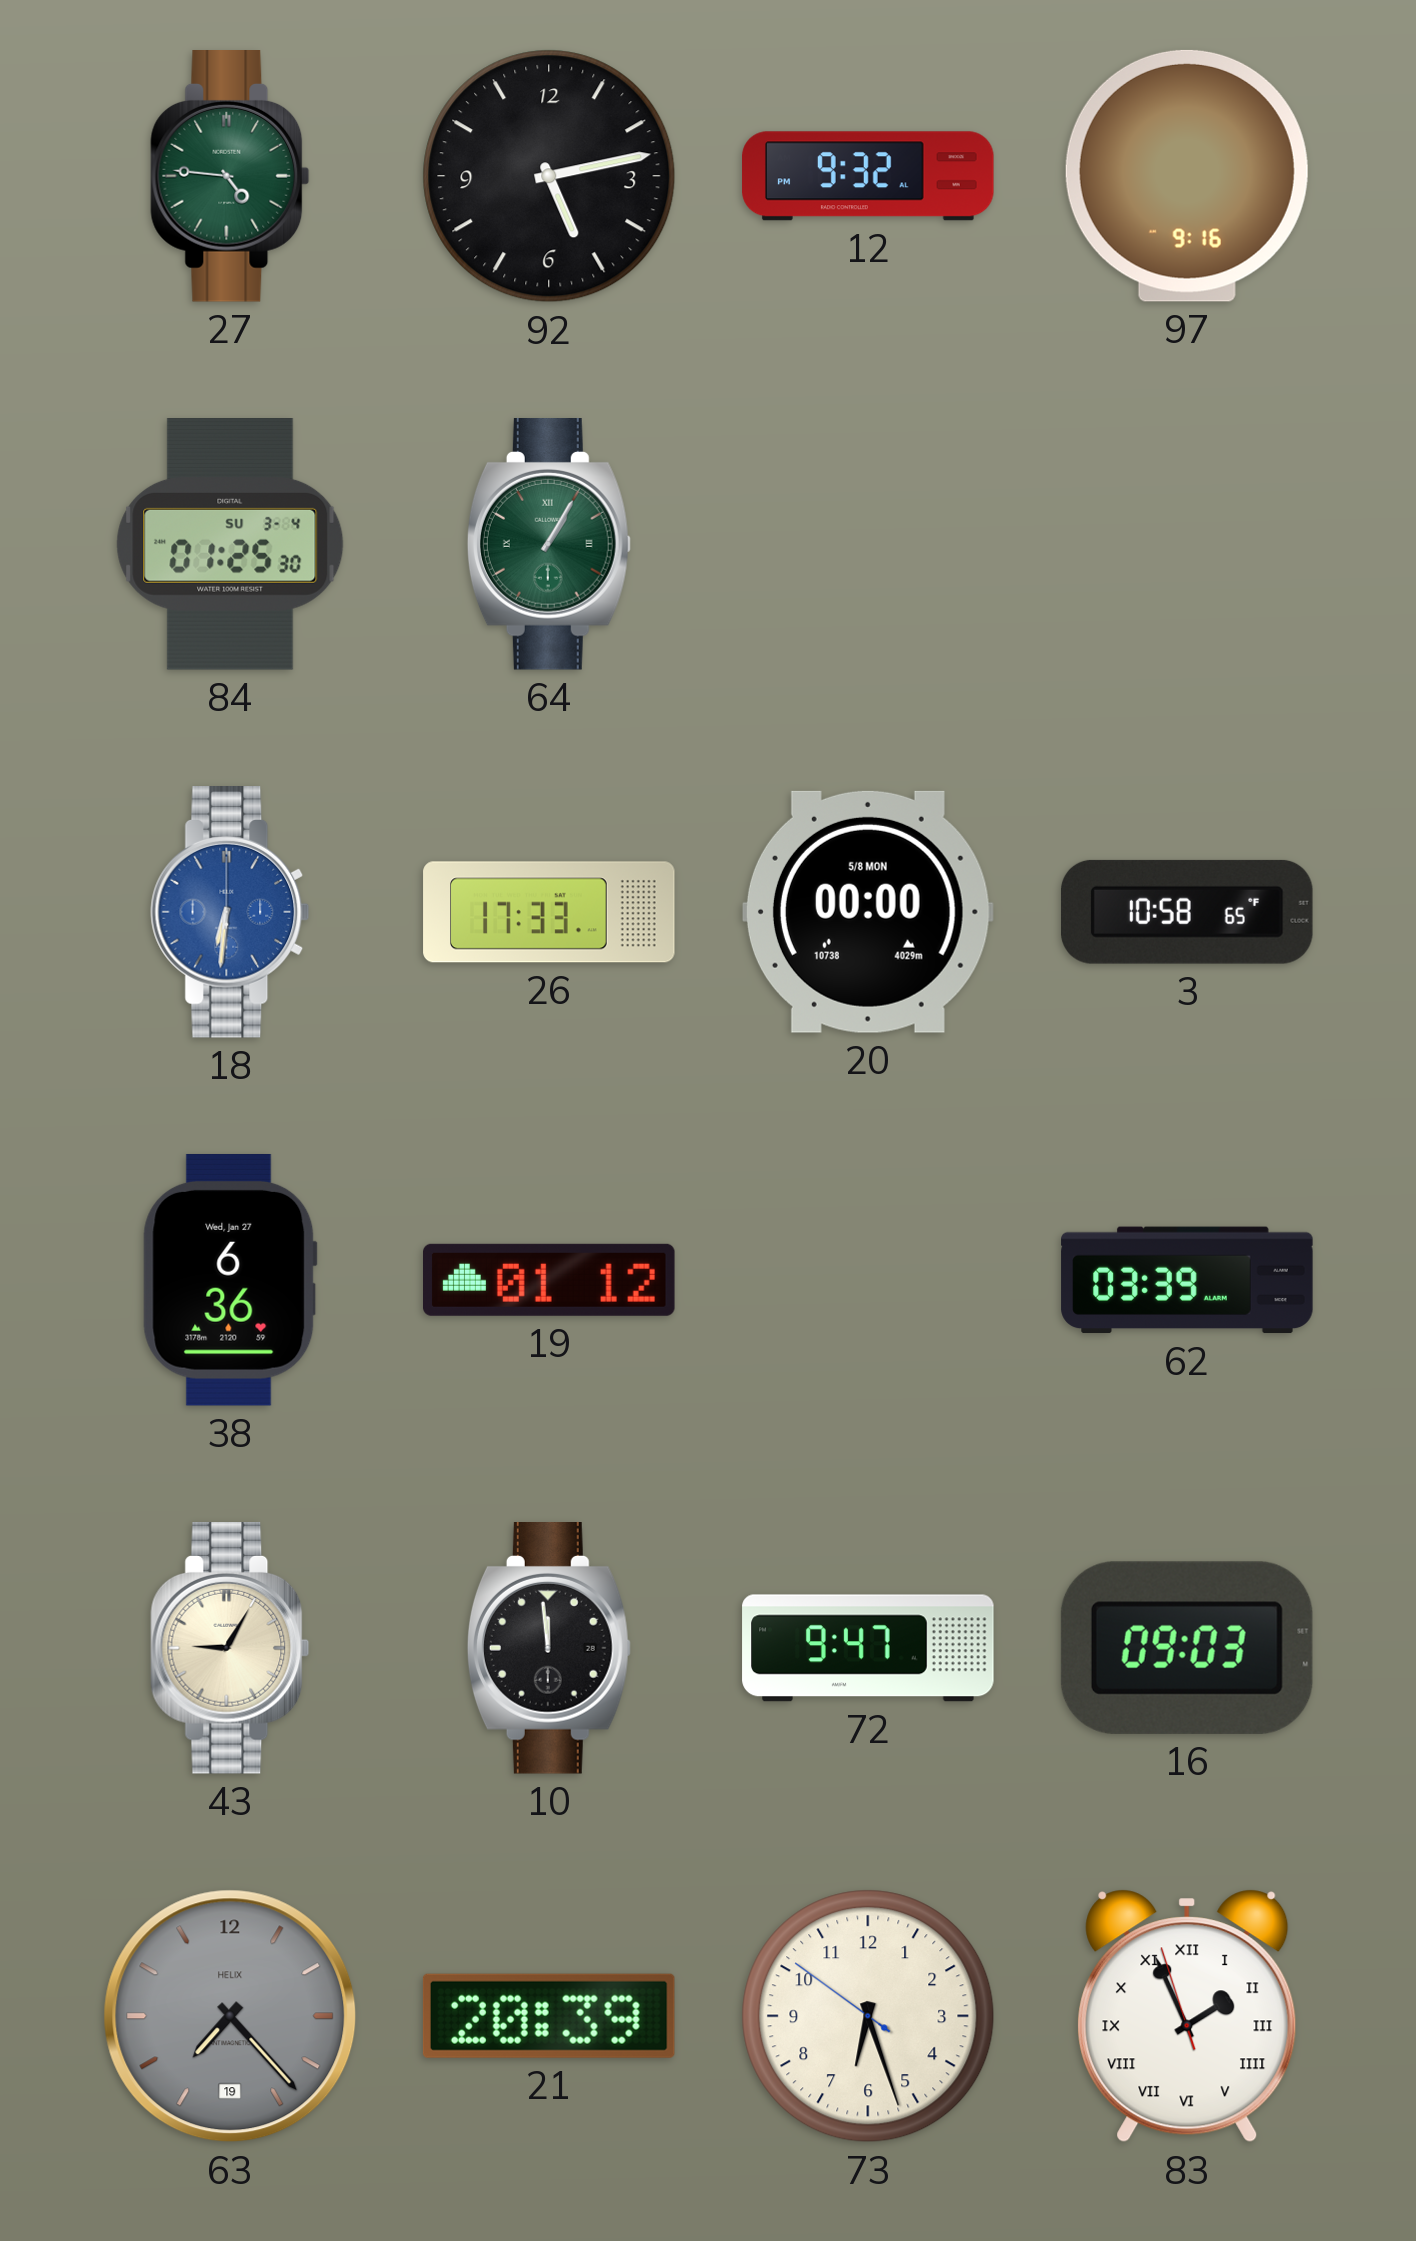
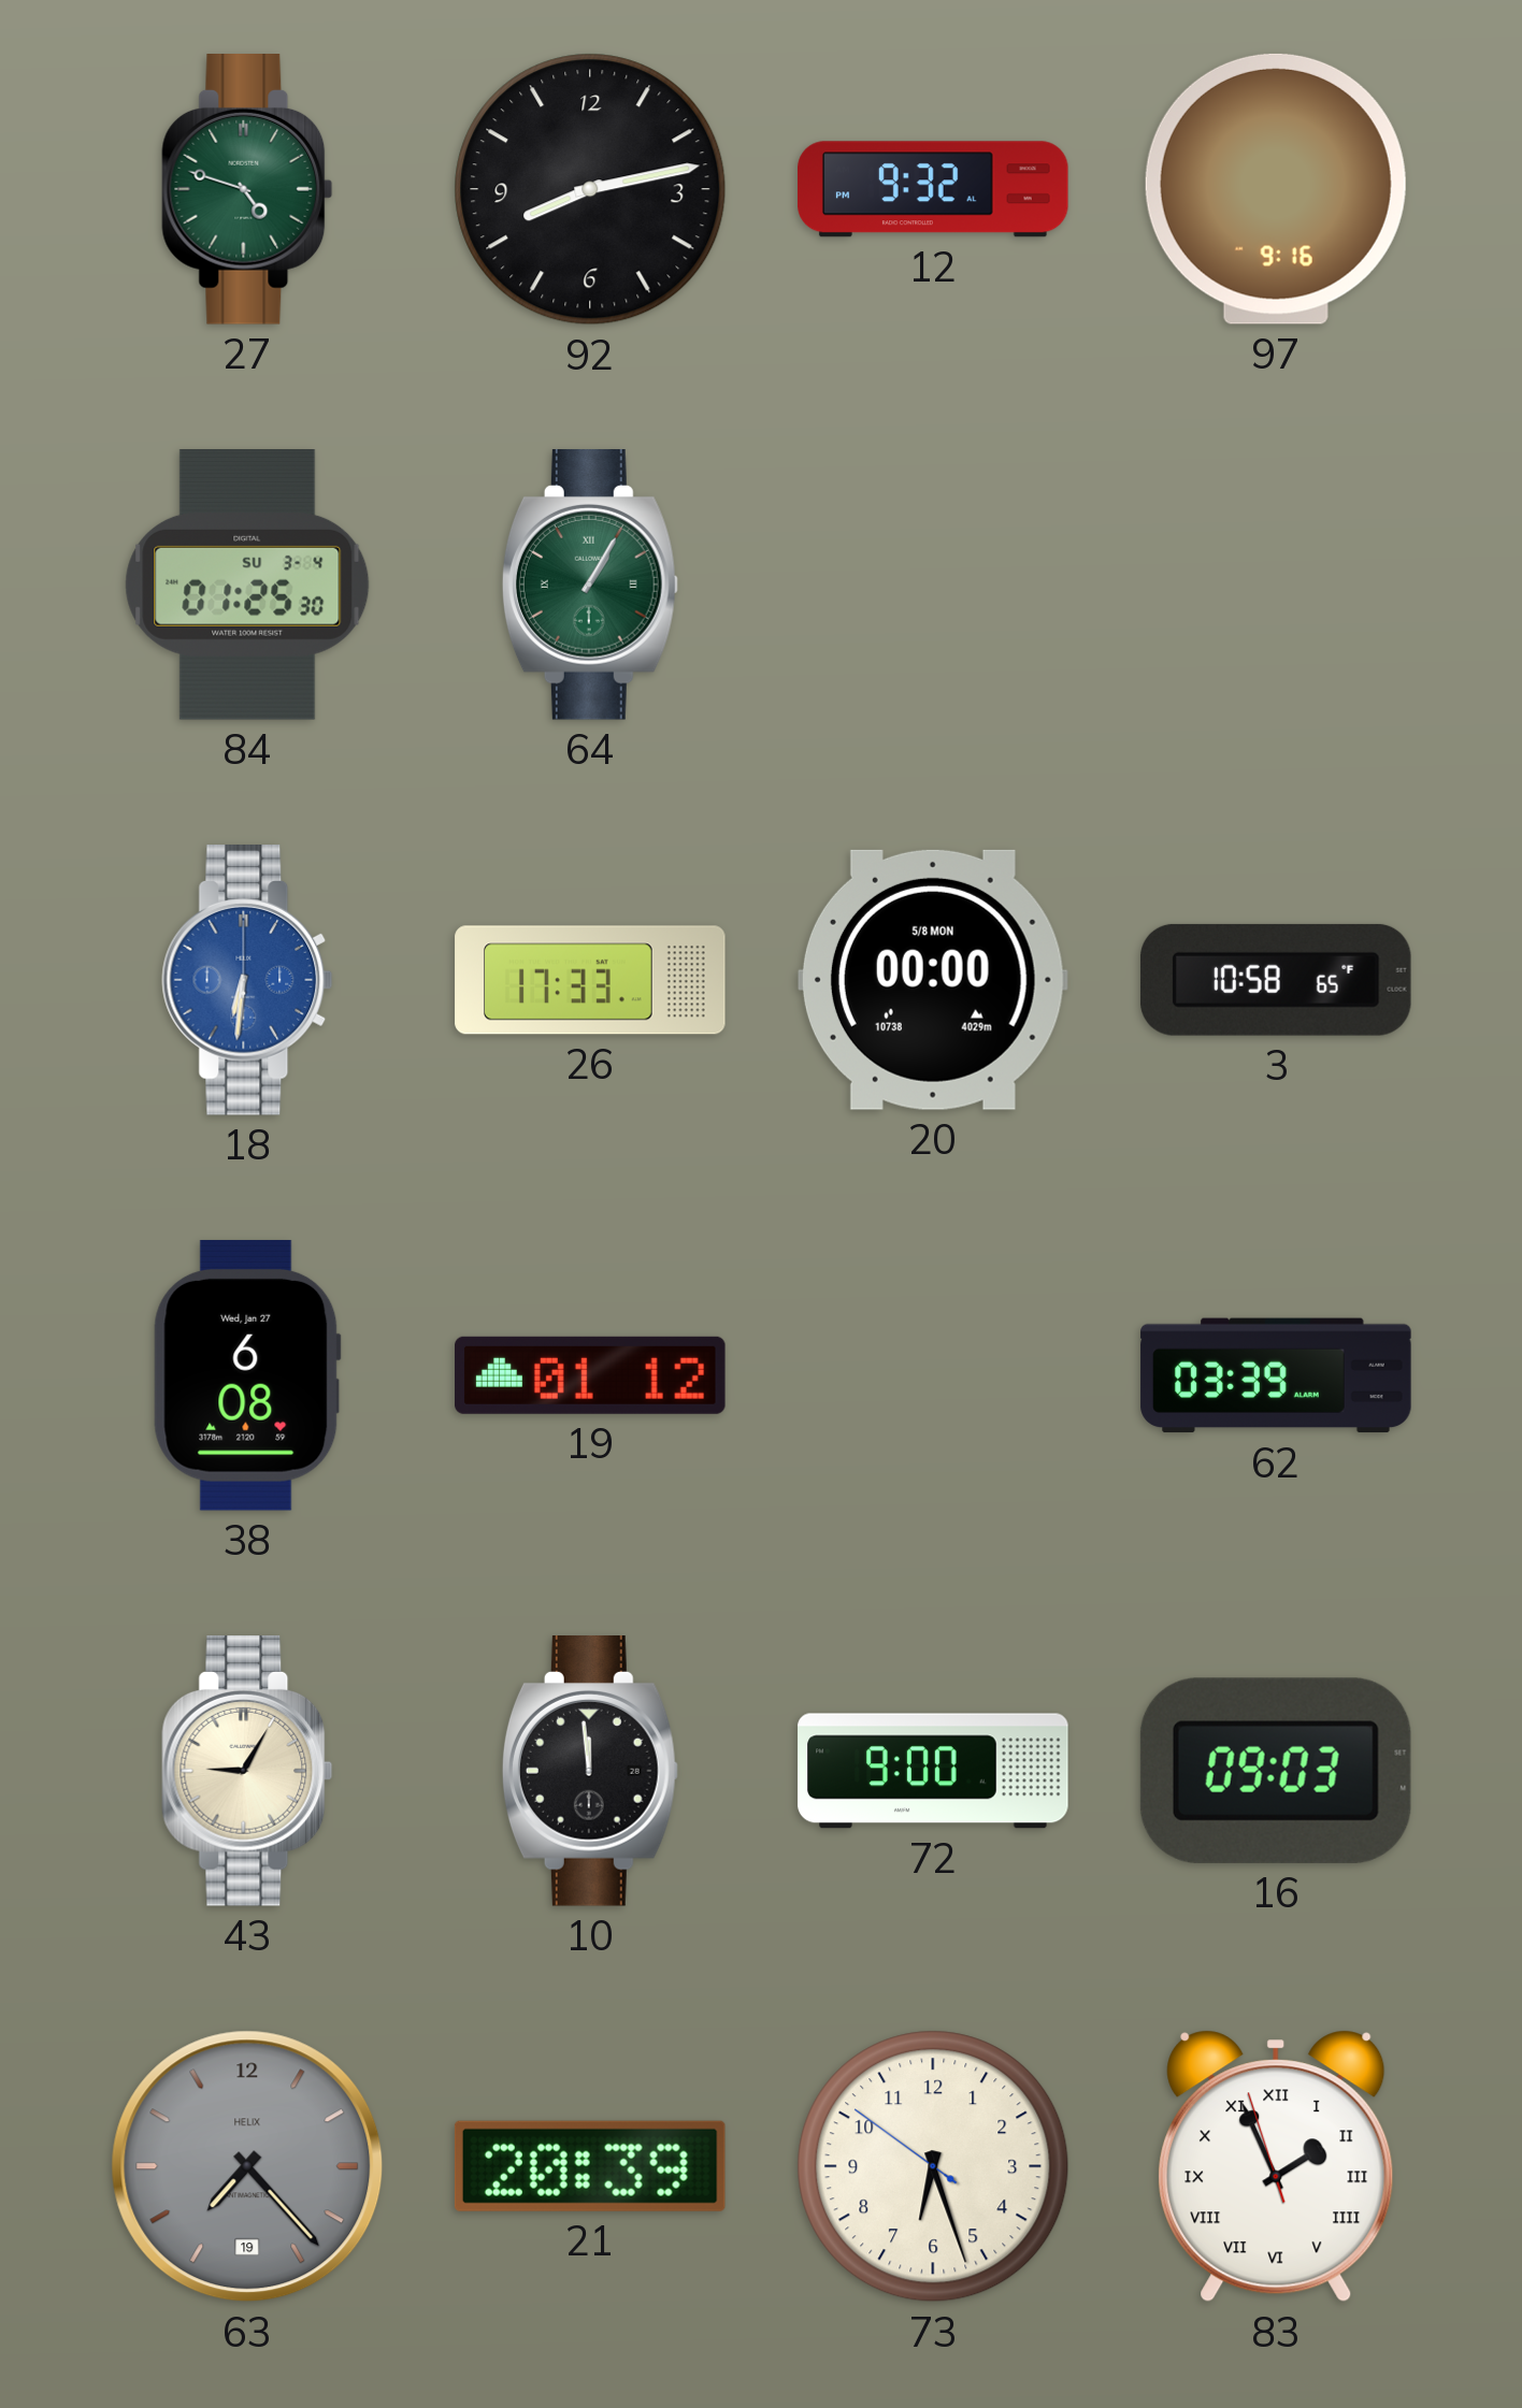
27: 4:46 -> 4:48 (247, 190)
92: 5:13 -> 8:13 (590, 189)
38: 6:36 -> 6:08 (247, 1375)
72: 9:47 -> 9:00 (933, 1771)
